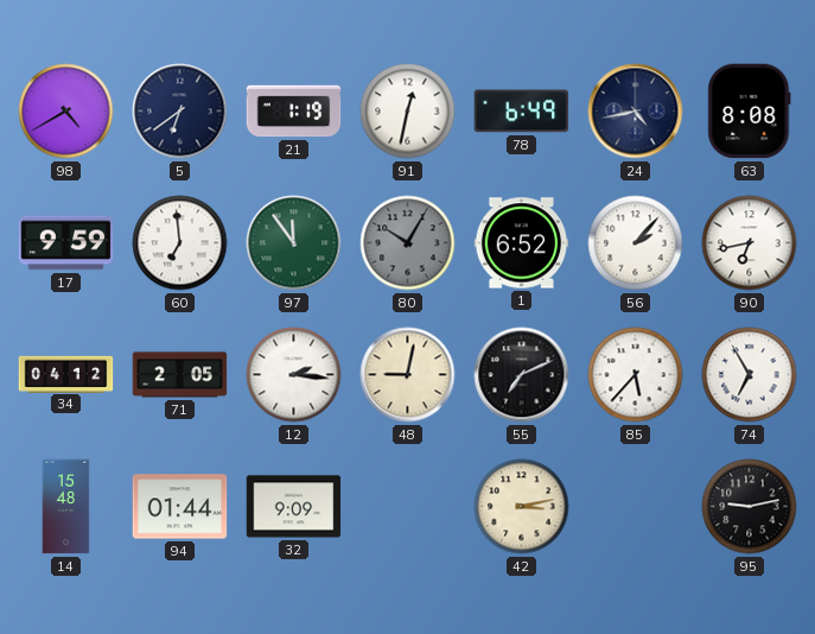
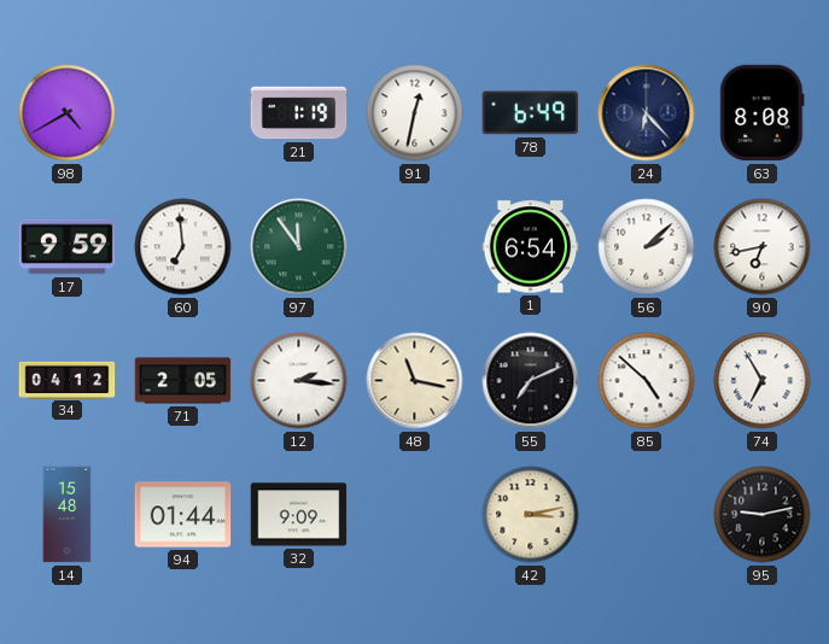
5: 6:39 -> none (180, 112)
24: 4:43 -> 6:23 (647, 113)
80: 10:05 -> none (408, 243)
1: 6:52 -> 6:54 (531, 247)
56: 2:07 -> 2:08 (647, 247)
48: 9:02 -> 11:17 (415, 381)
85: 5:37 -> 4:52 (647, 381)
